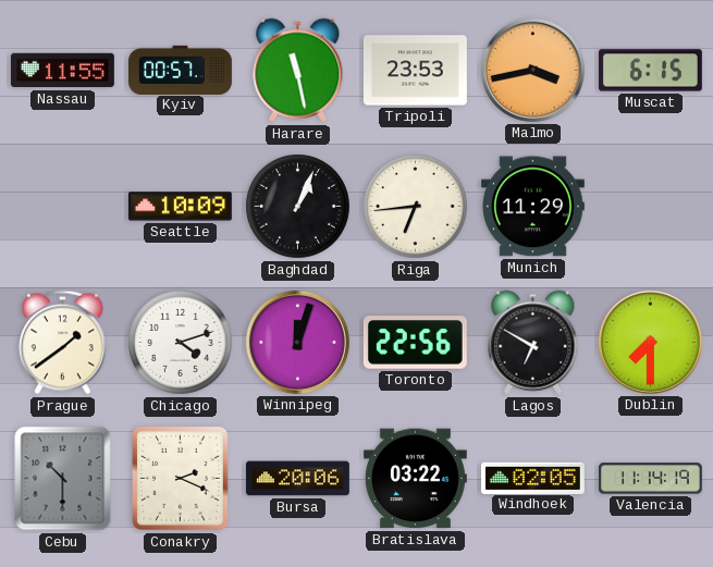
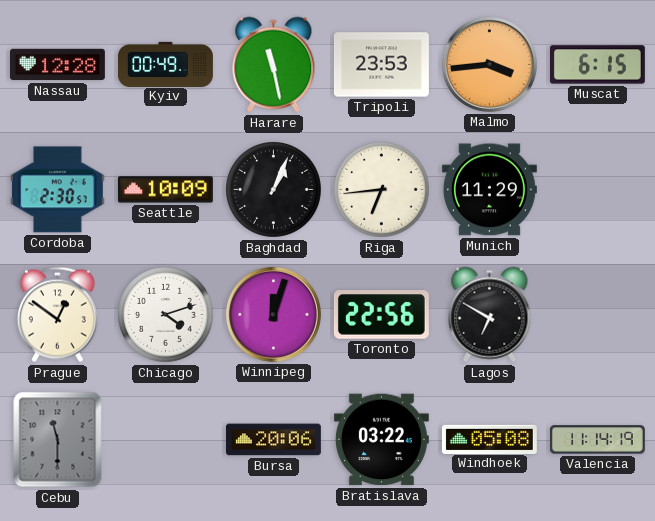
Nassau: 11:55 -> 12:28 (57, 65)
Kyiv: 00:57 -> 00:49 (166, 64)
Malmo: 3:43 -> 3:44 (489, 64)
Cordoba: none -> 2:30 (57, 190)
Prague: 1:39 -> 12:51 (57, 315)
Dublin: 7:30 -> none (650, 342)
Cebu: 10:30 -> 11:30 (58, 440)
Conakry: 2:19 -> none (180, 479)
Windhoek: 02:05 -> 05:08 (489, 439)
